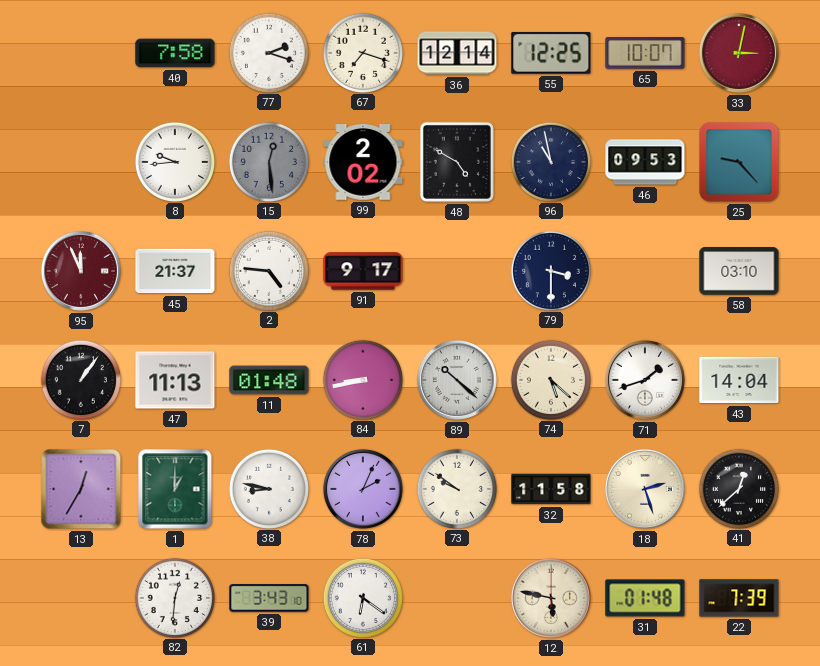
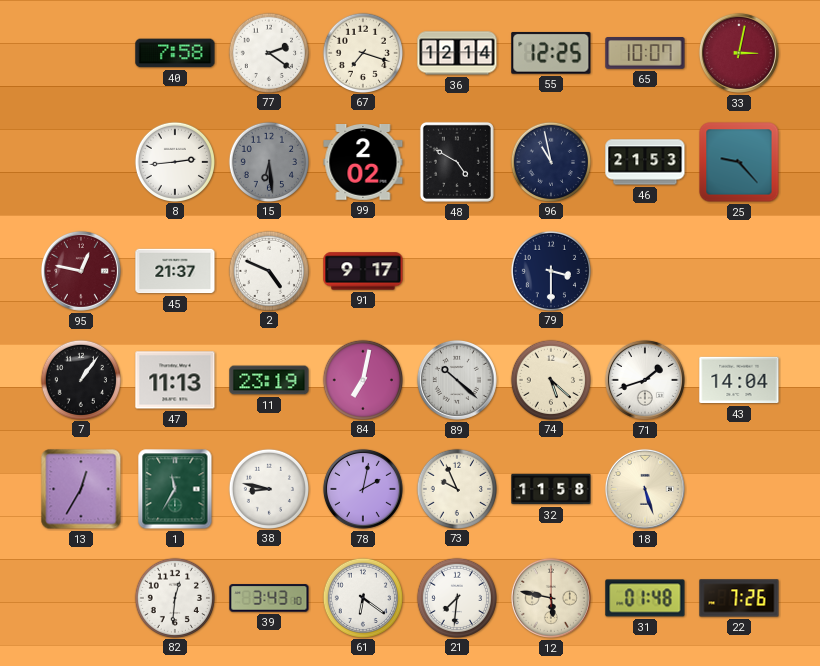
77: 2:18 -> 2:21 (268, 52)
8: 9:44 -> 2:44 (174, 161)
15: 12:29 -> 6:29 (268, 161)
46: 09:53 -> 21:53 (645, 162)
95: 11:56 -> 12:47 (81, 271)
2: 4:46 -> 4:49 (268, 270)
58: 03:10 -> none (739, 271)
11: 01:48 -> 23:19 (269, 380)
84: 8:43 -> 7:02 (362, 379)
1: 1:00 -> 11:35 (175, 489)
78: 2:04 -> 2:02 (363, 489)
73: 9:51 -> 9:56 (456, 488)
18: 2:27 -> 5:27 (645, 489)
41: 12:38 -> none (738, 488)
21: none -> 7:31 (456, 597)
22: 7:39 -> 7:26 (739, 598)
